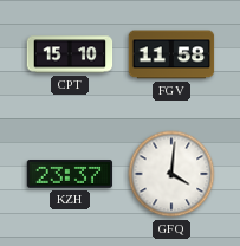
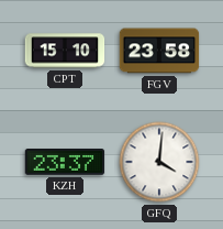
FGV: 11:58 -> 23:58 (159, 51)
